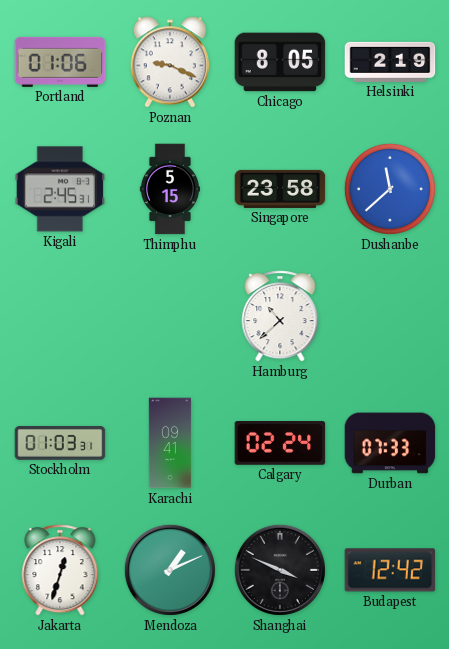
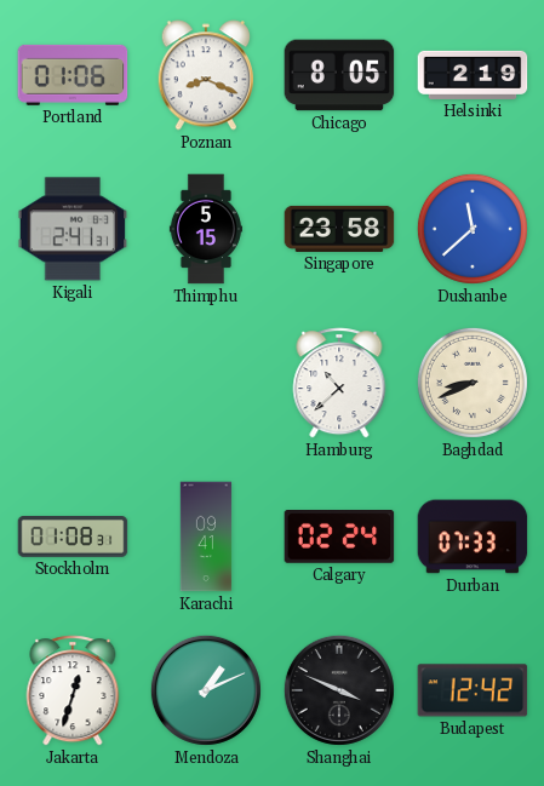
Poznan: 9:19 -> 8:19 (205, 75)
Kigali: 2:45 -> 2:41 (73, 229)
Baghdad: none -> 8:41 (473, 383)
Stockholm: 01:03 -> 01:08 (73, 537)
